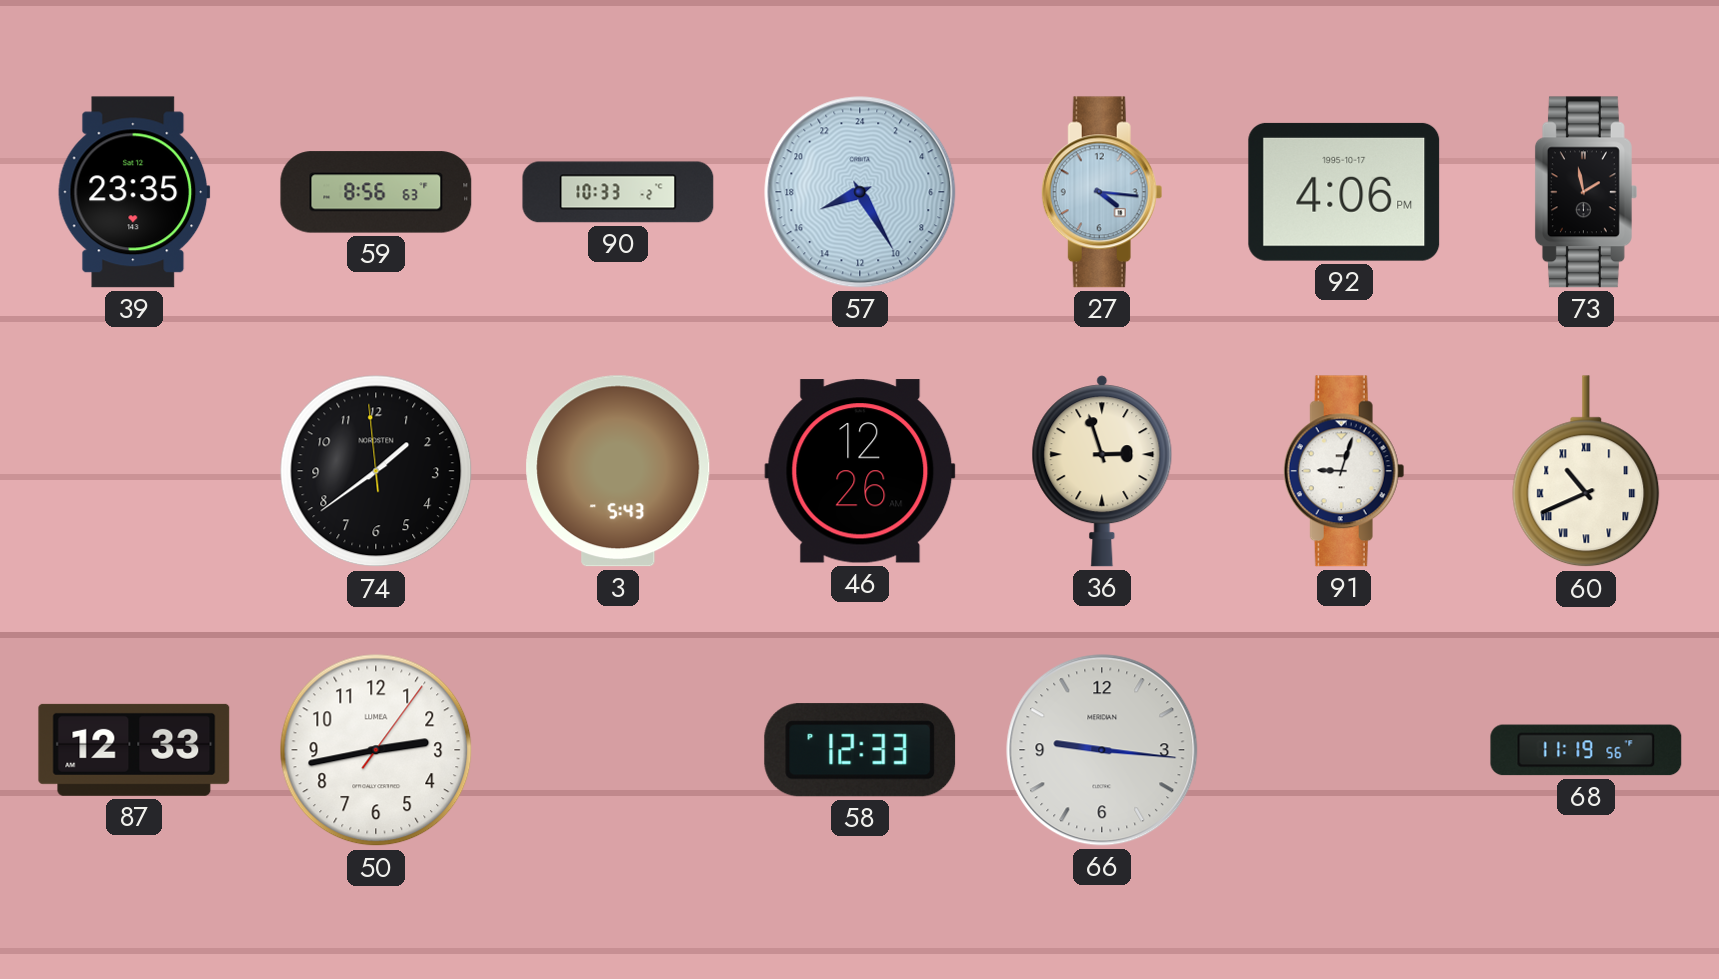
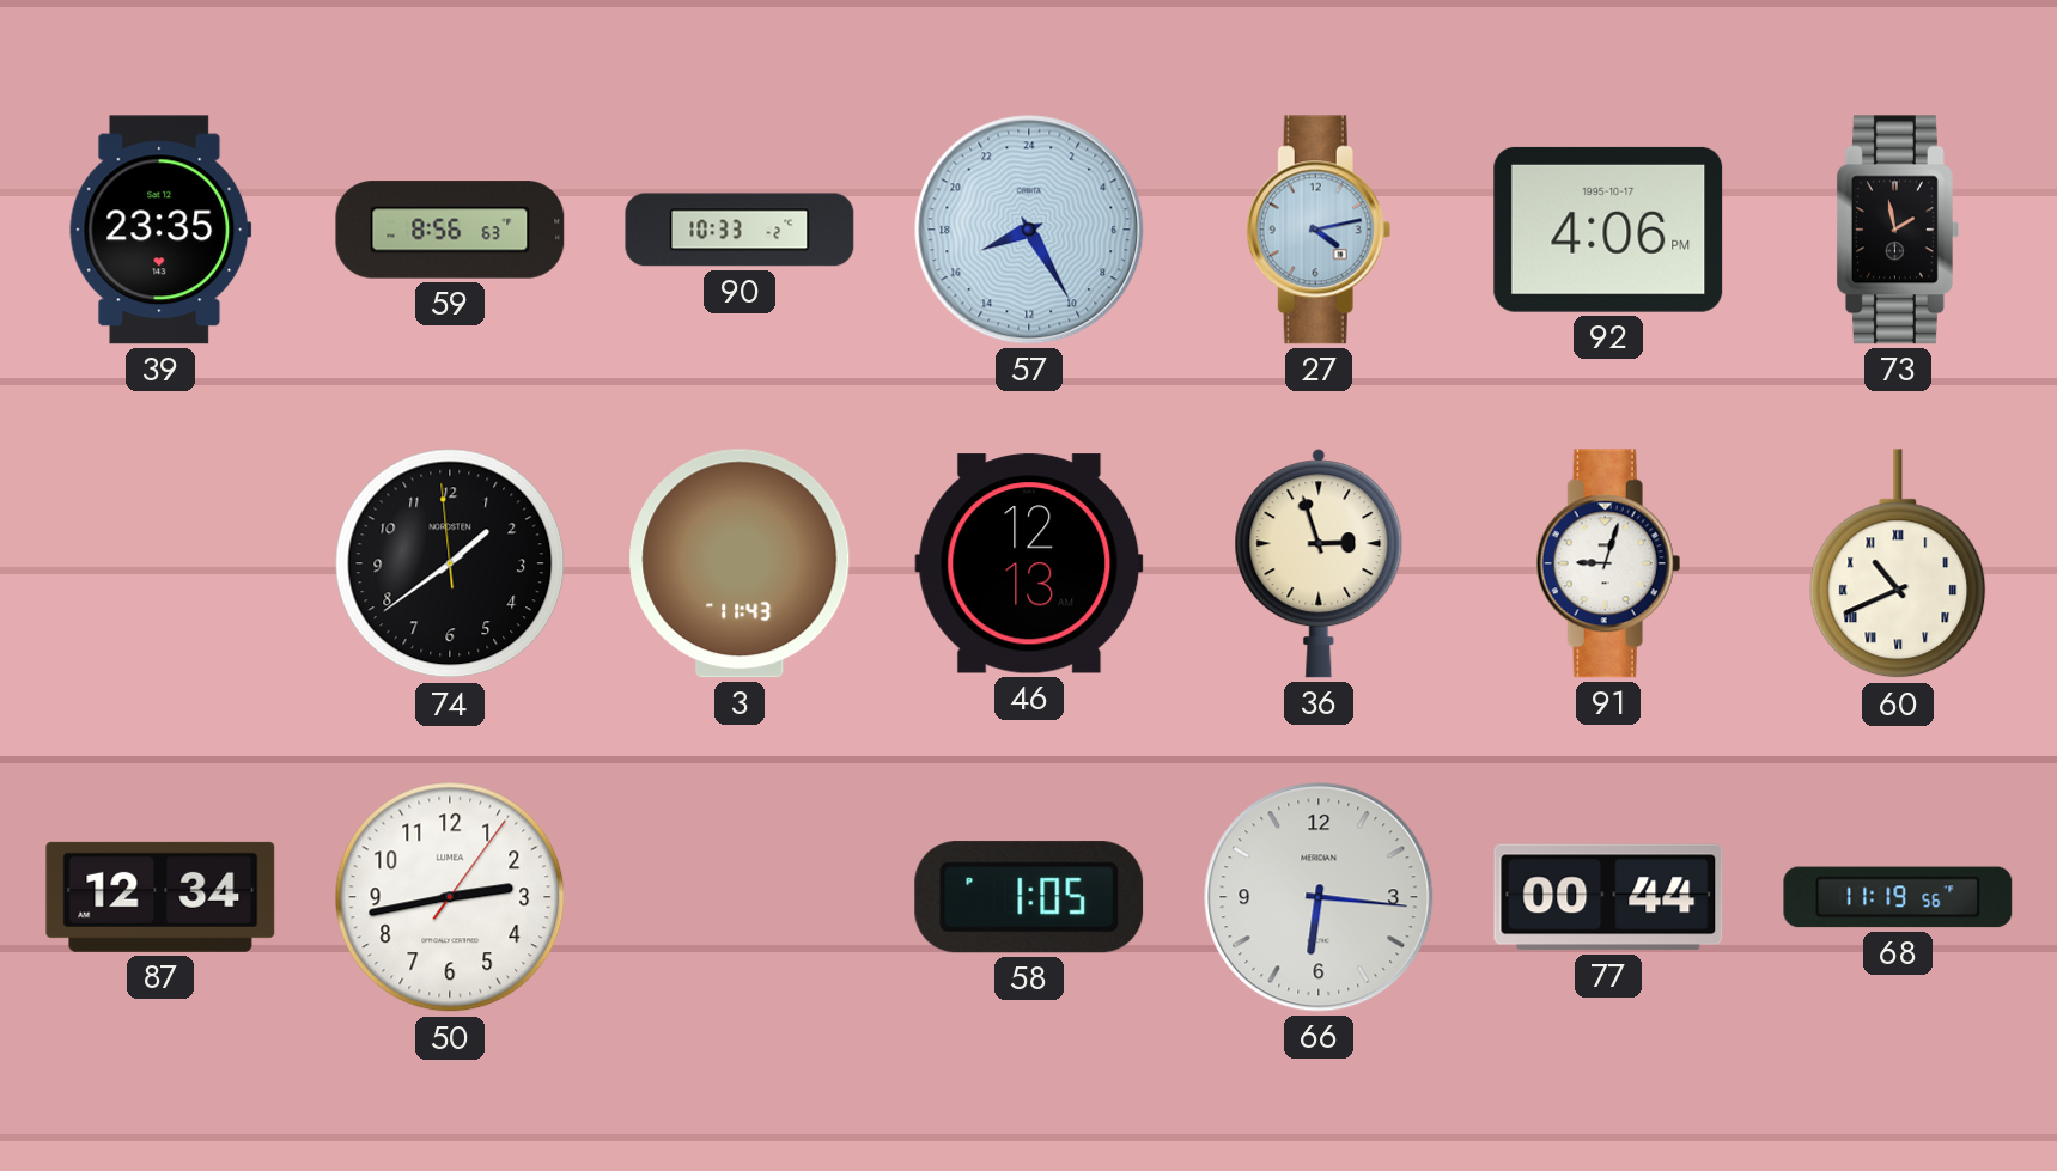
27: 4:16 -> 4:13 (1319, 230)
3: 5:43 -> 11:43 (740, 563)
46: 12:26 -> 12:13 (1029, 563)
87: 12:33 -> 12:34 (160, 897)
58: 12:33 -> 1:05 (1029, 897)
66: 9:16 -> 6:16 (1319, 897)
77: none -> 00:44 (1608, 897)
